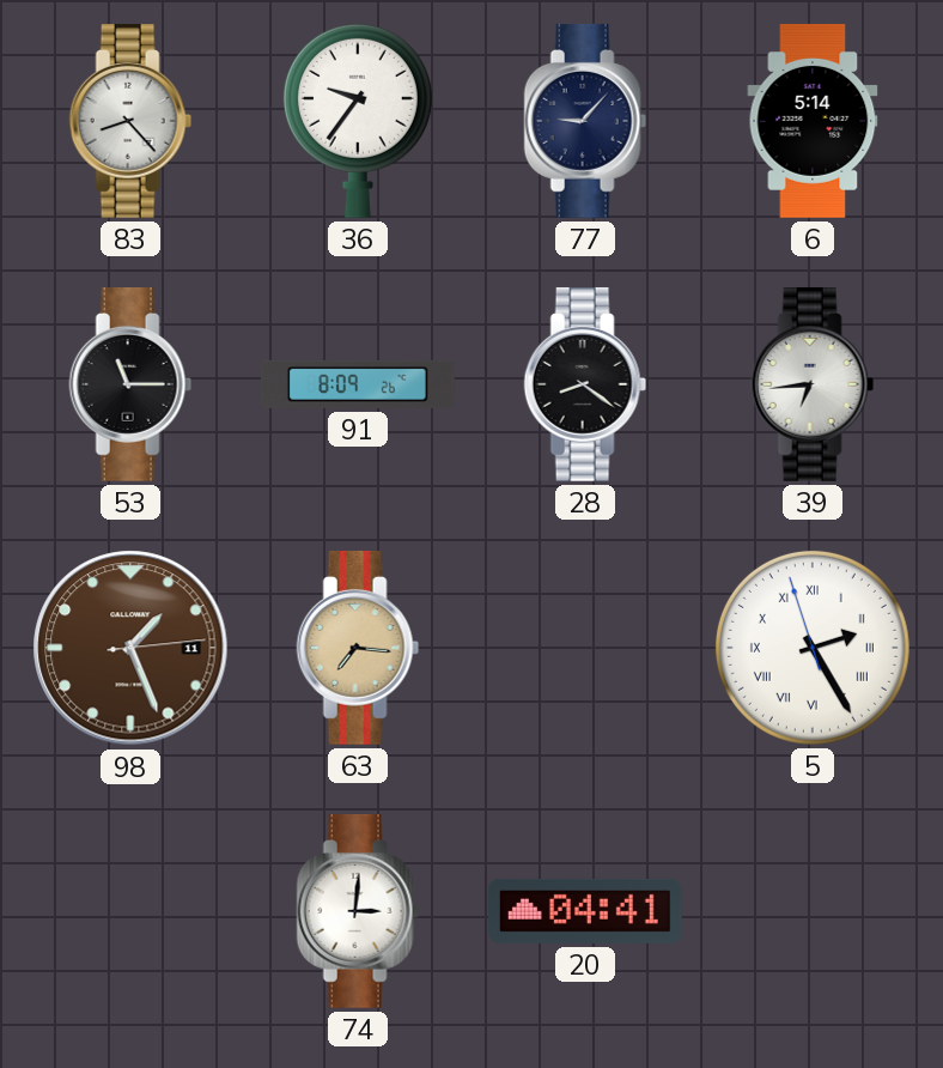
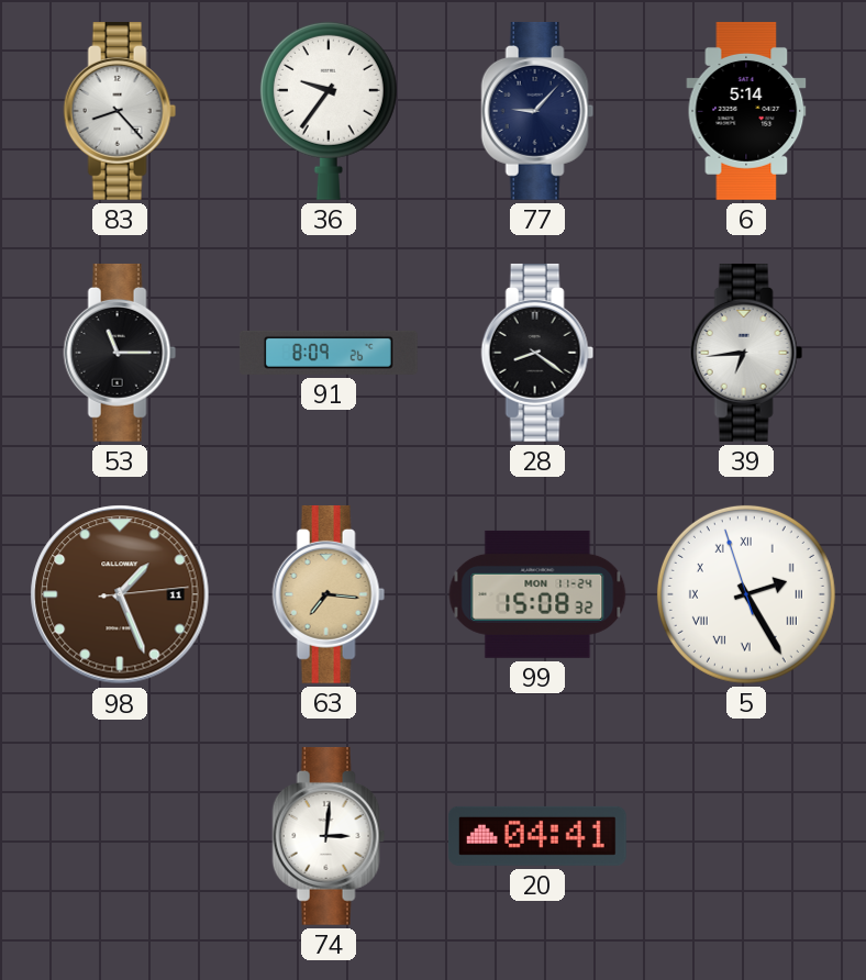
99: none -> 15:08 (537, 594)
